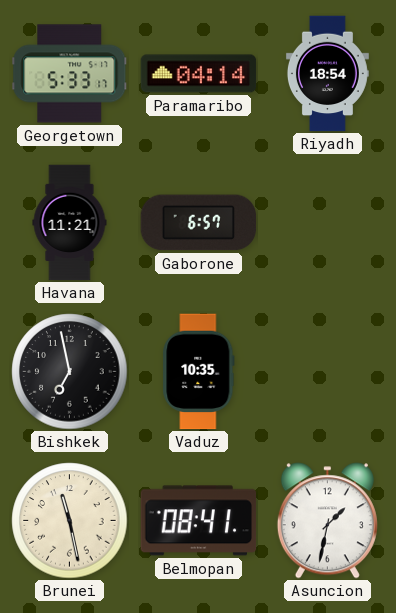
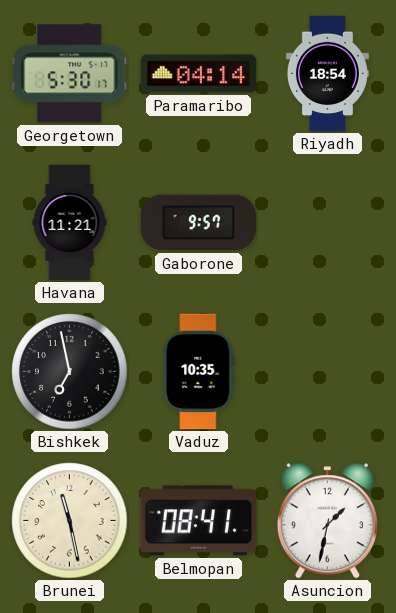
Georgetown: 5:33 -> 5:30 (70, 74)
Gaborone: 6:57 -> 9:57 (199, 223)
